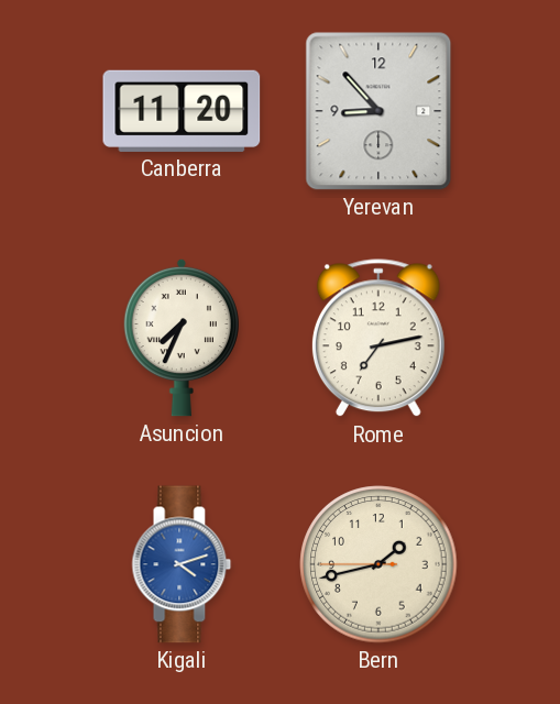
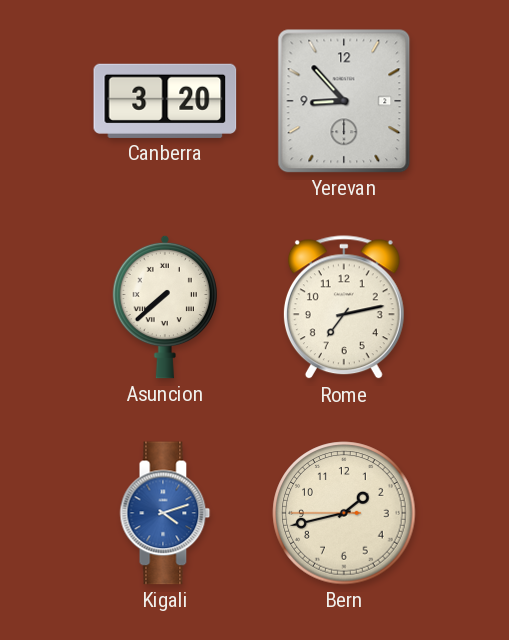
Canberra: 11:20 -> 3:20 (165, 101)
Asuncion: 7:34 -> 7:38 (165, 307)
